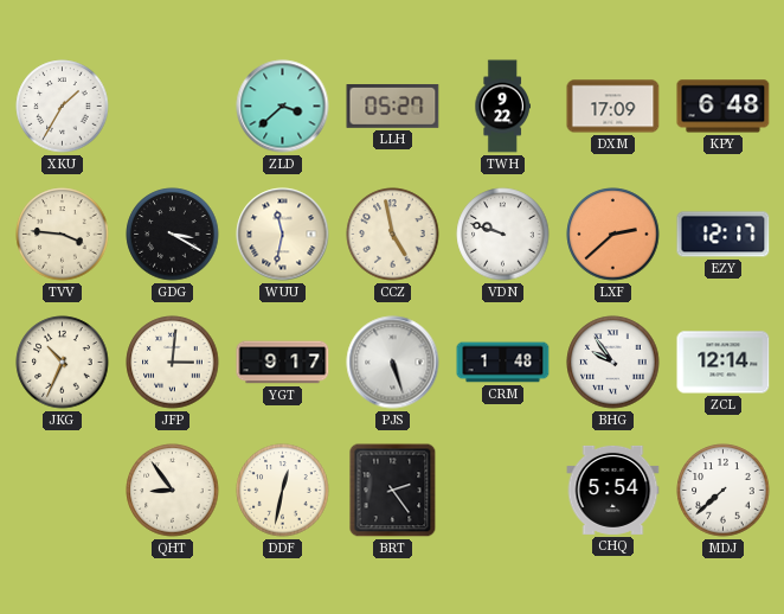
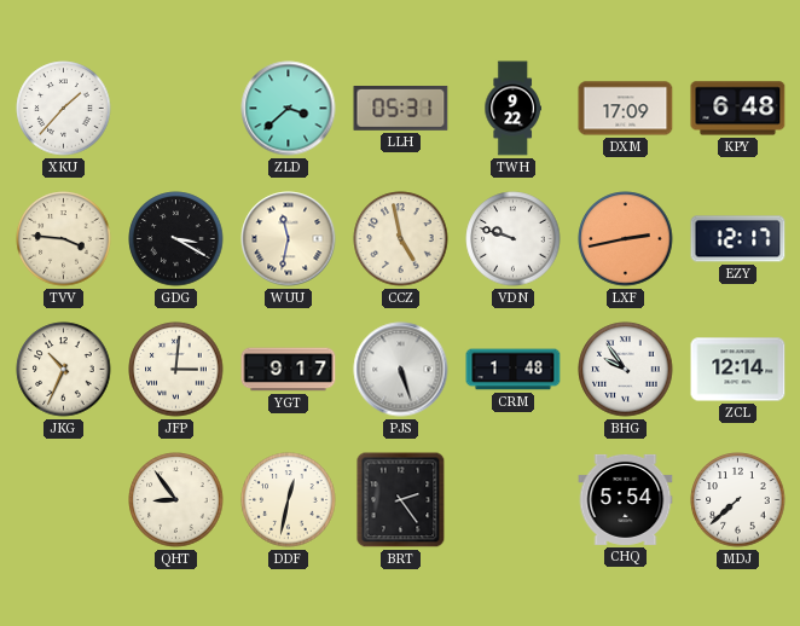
XKU: 1:35 -> 1:37 (64, 109)
LLH: 05:27 -> 05:31 (401, 109)
LXF: 2:38 -> 2:43 (626, 239)
